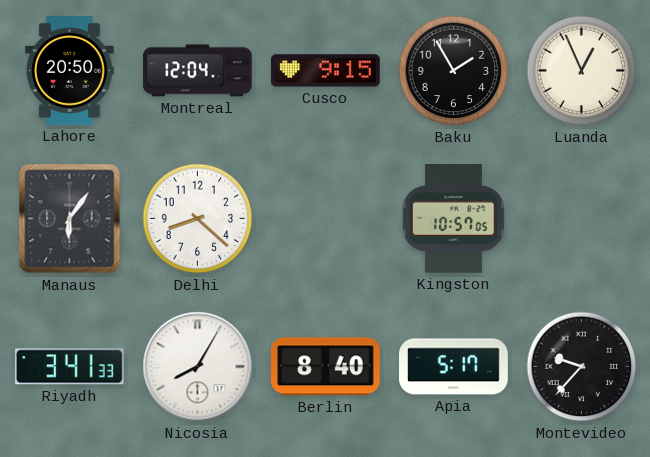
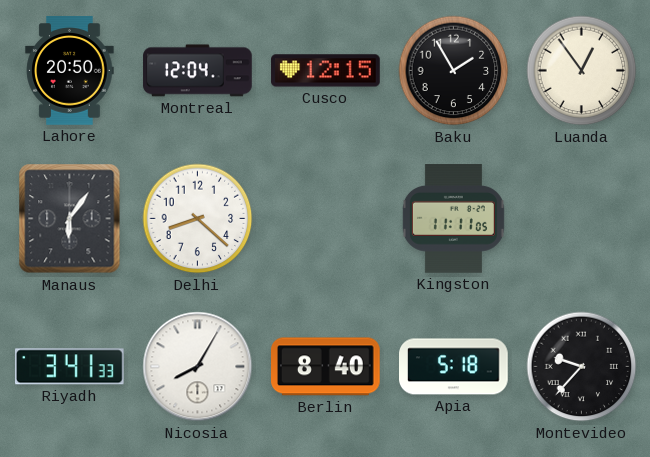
Cusco: 9:15 -> 12:15 (326, 71)
Luanda: 12:56 -> 12:54 (582, 71)
Kingston: 10:57 -> 11:11 (453, 219)
Apia: 5:17 -> 5:18 (454, 367)
